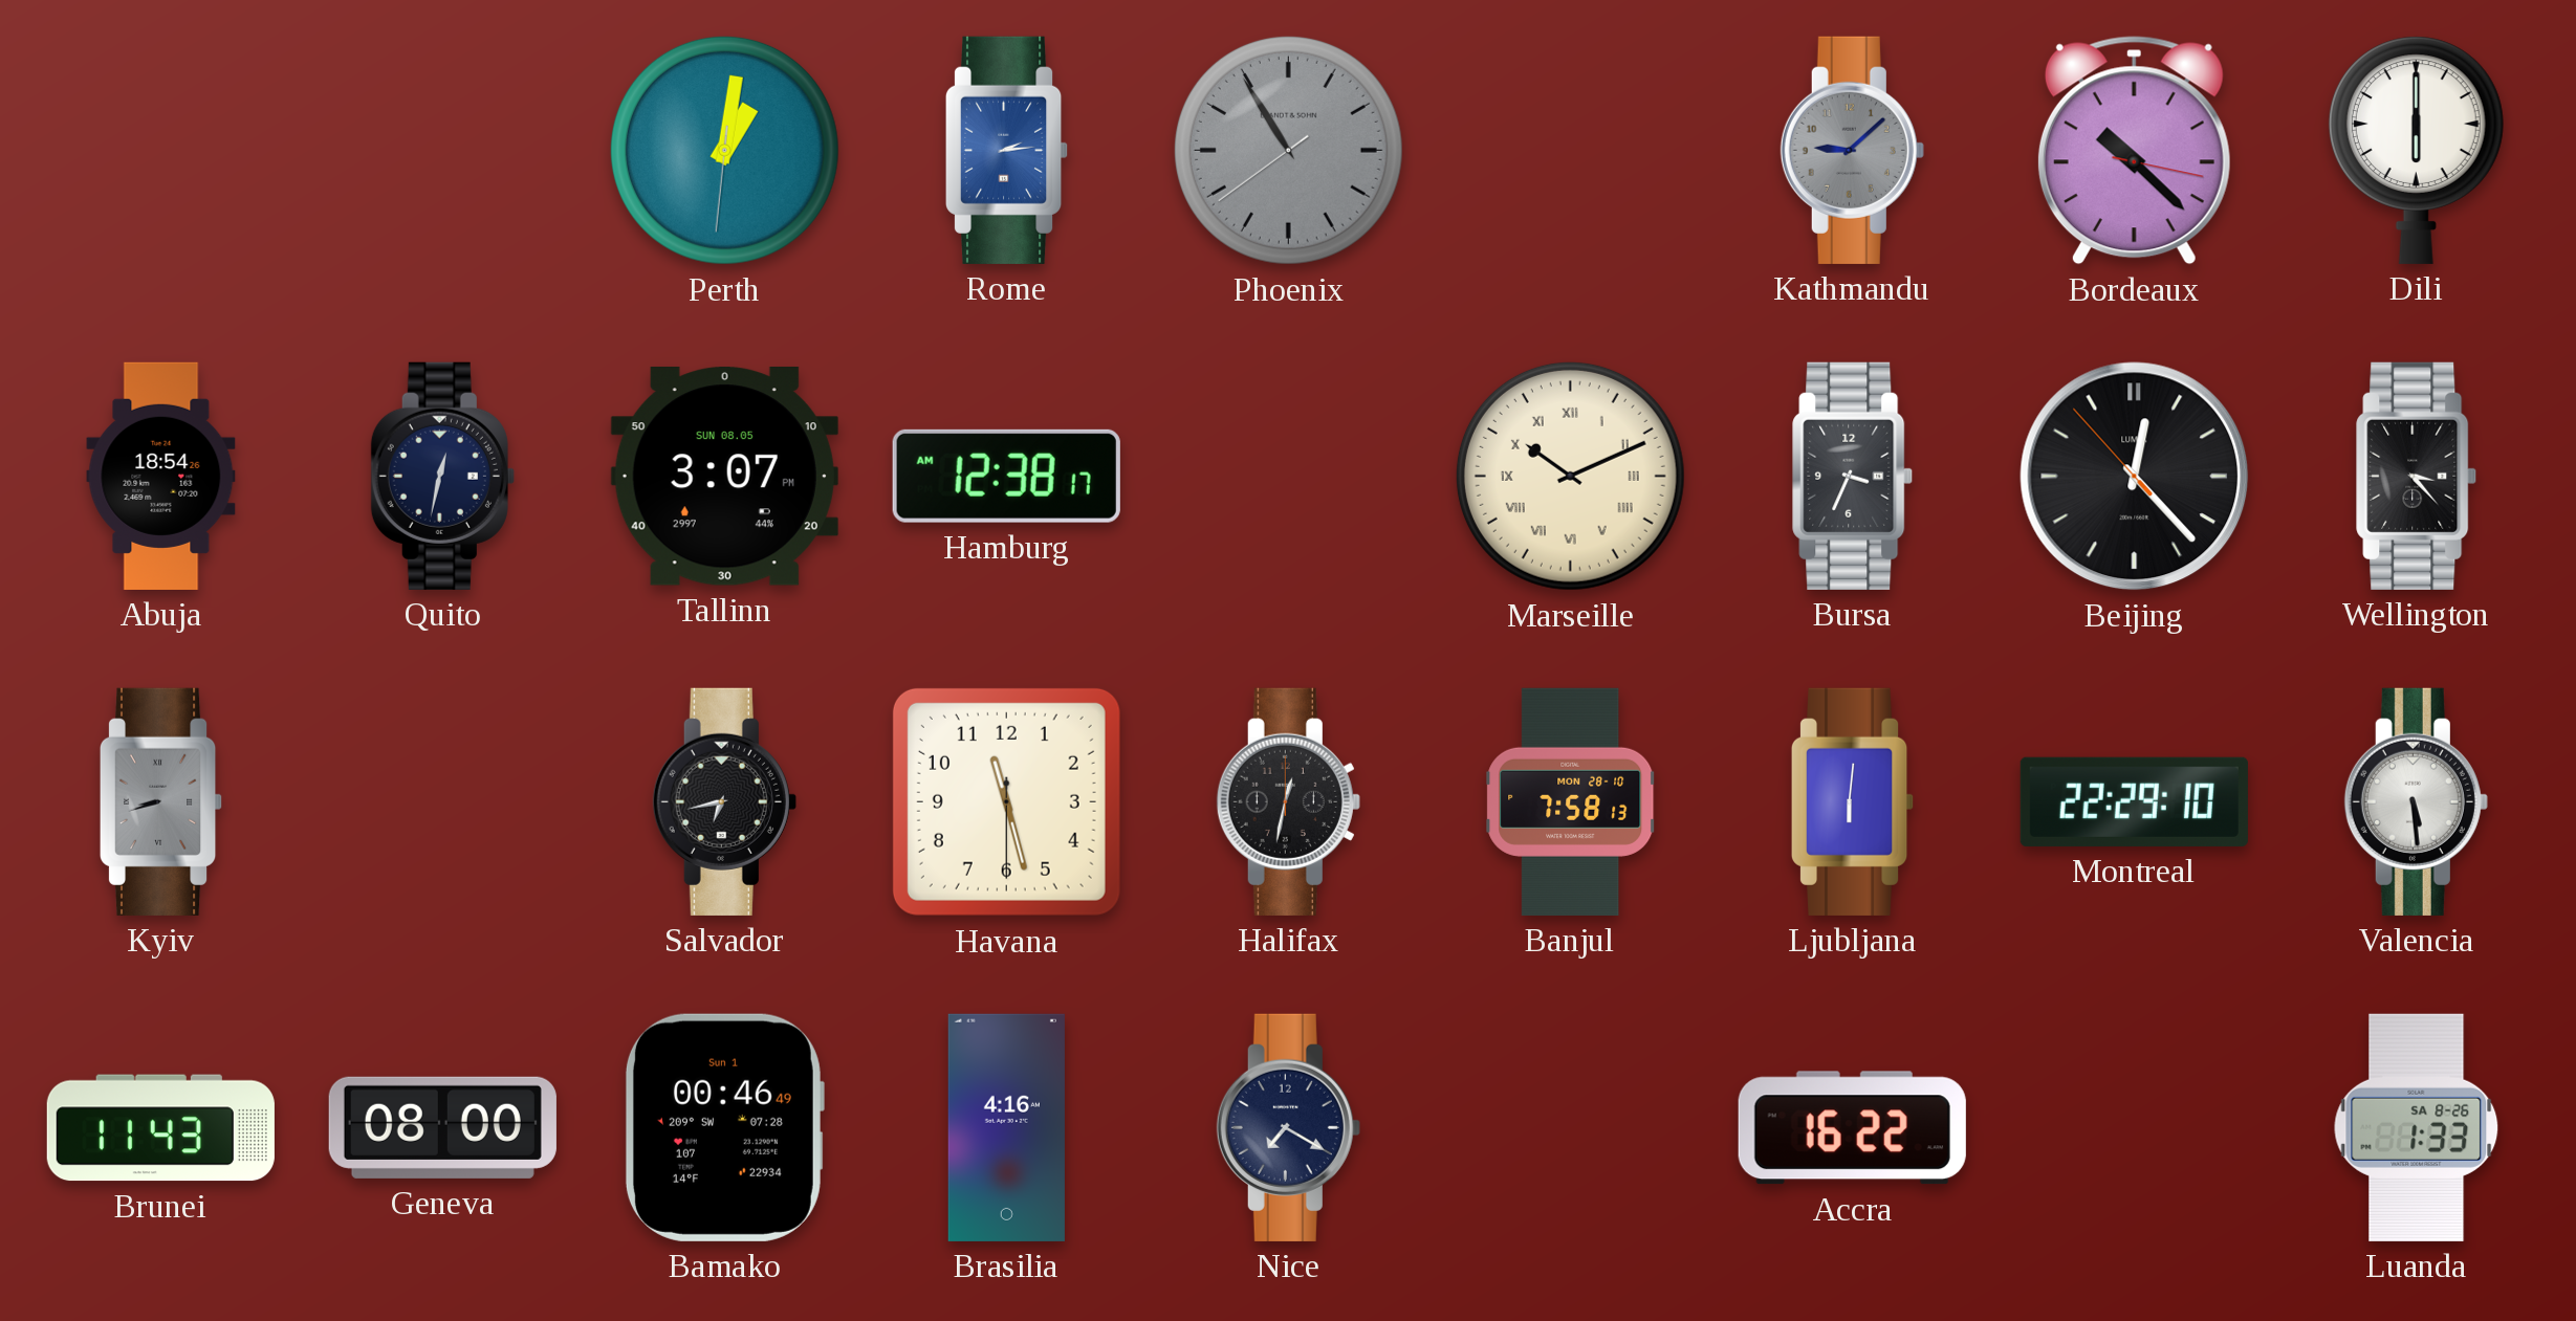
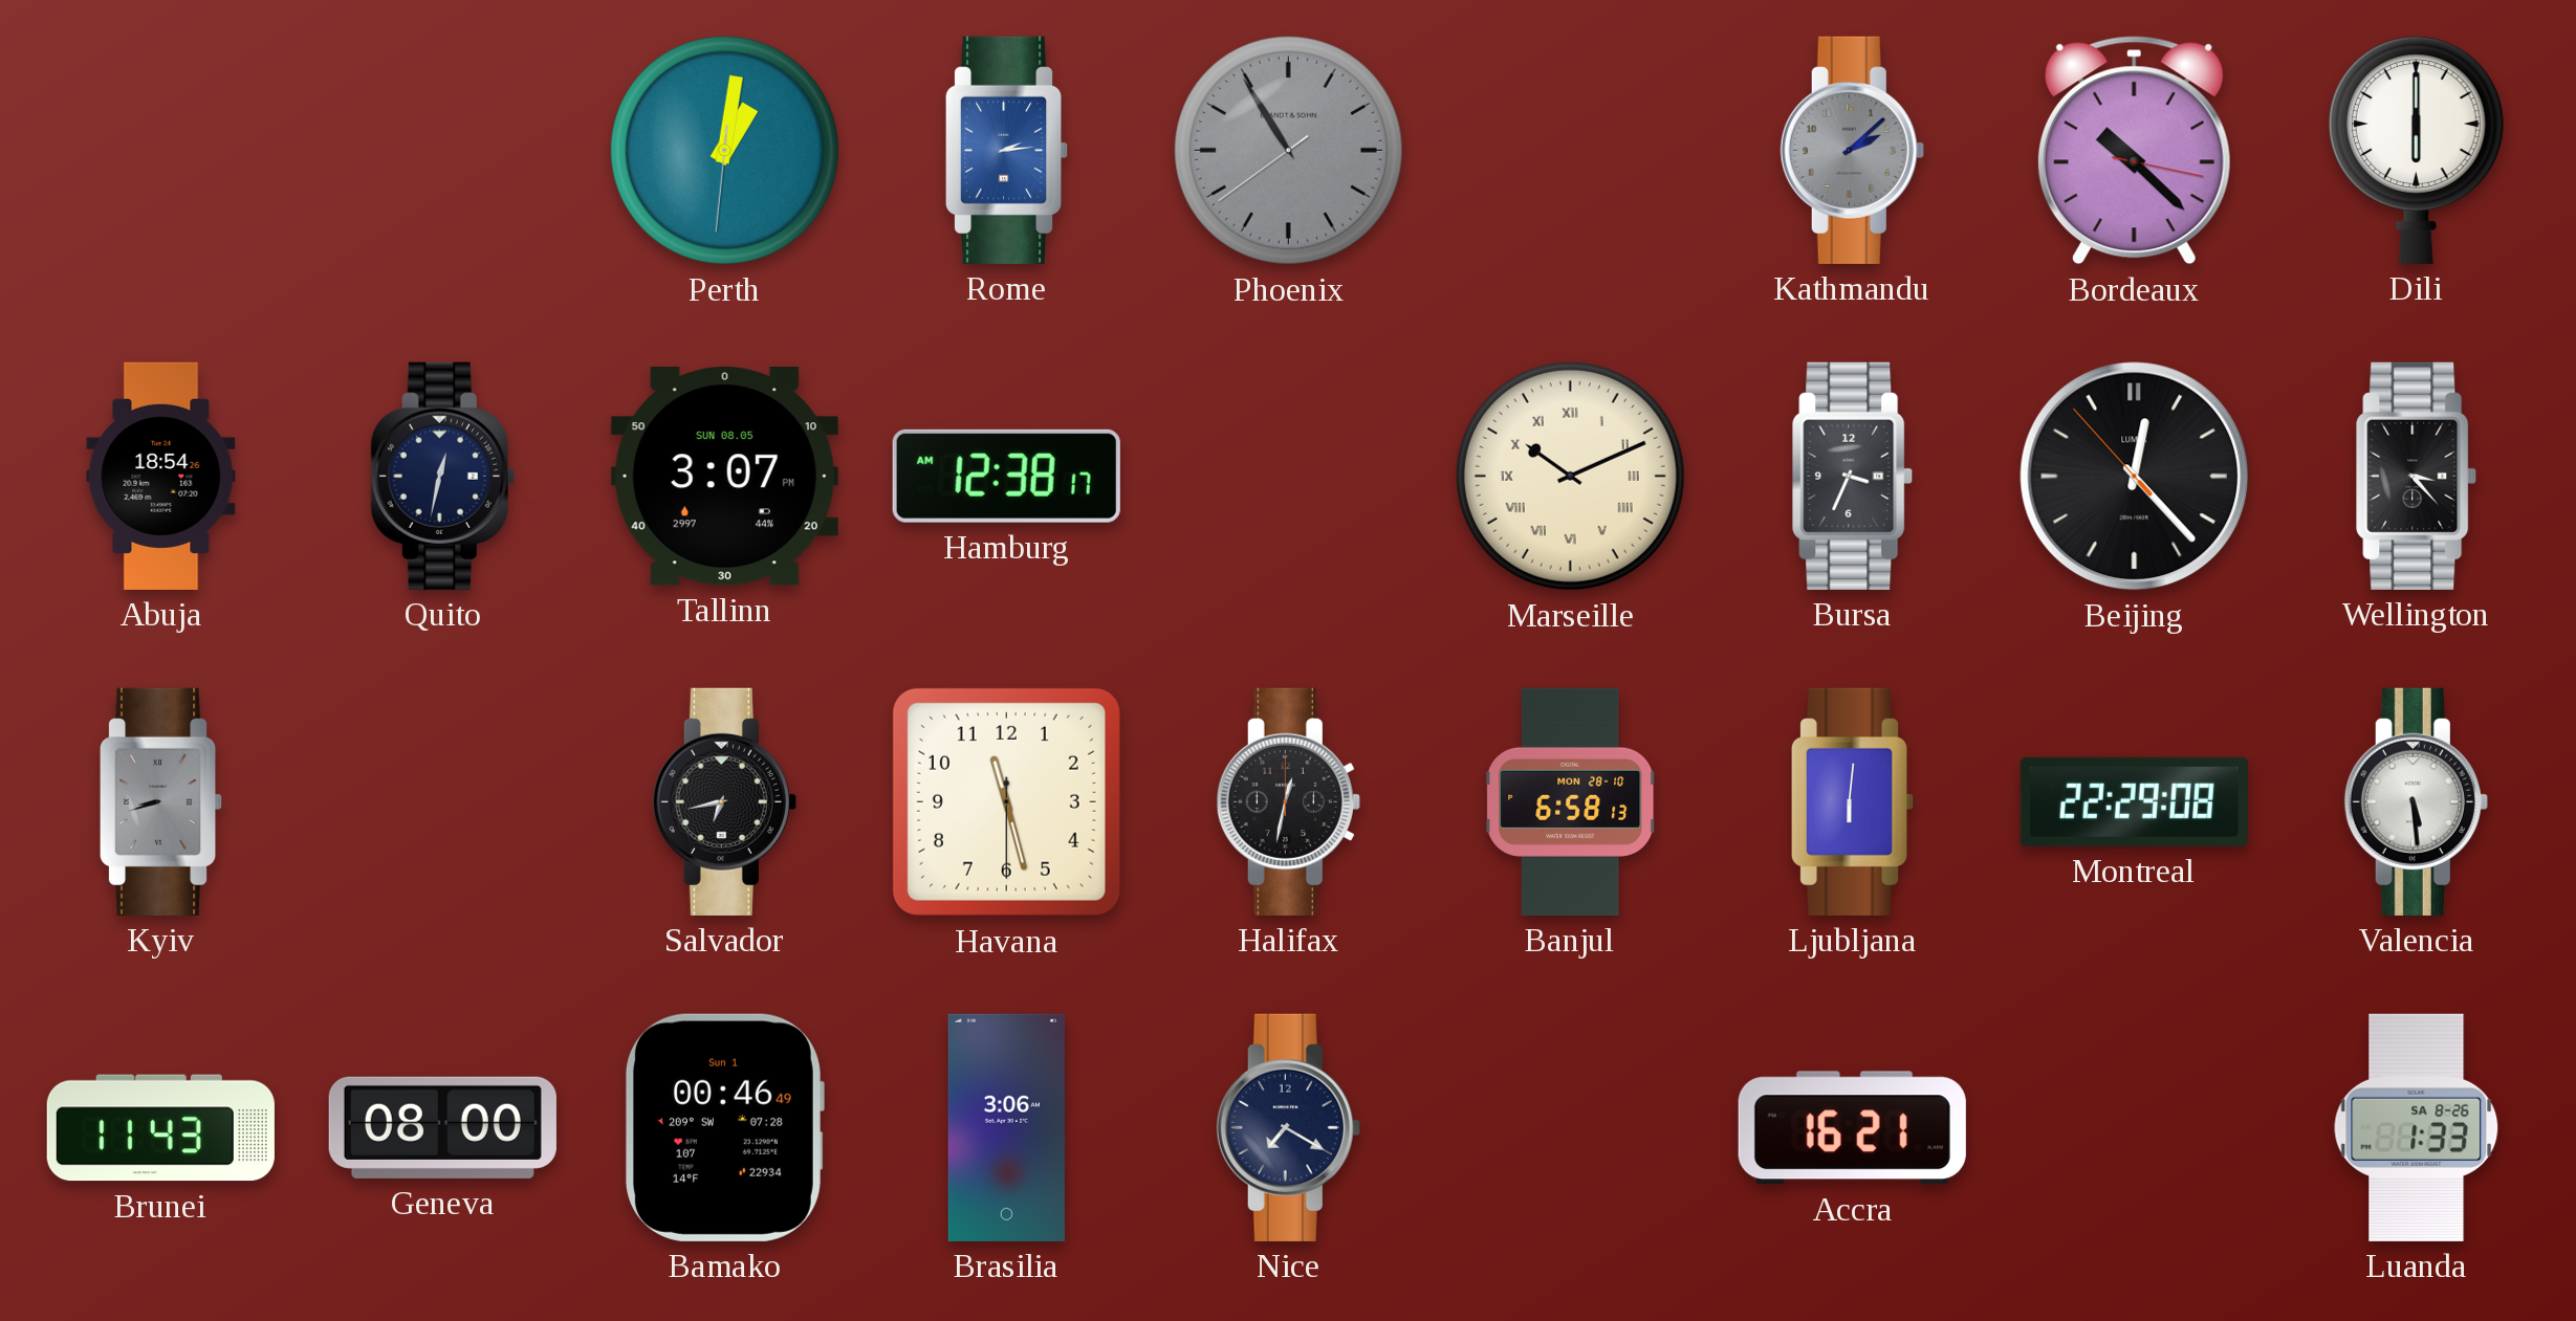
Kathmandu: 9:08 -> 2:08 (1852, 150)
Banjul: 7:58 -> 6:58 (1571, 801)
Montreal: 22:29:10 -> 22:29:08 (2134, 801)
Brasilia: 4:16 -> 3:06 (1006, 1127)
Accra: 16:22 -> 16:21 (1852, 1128)
